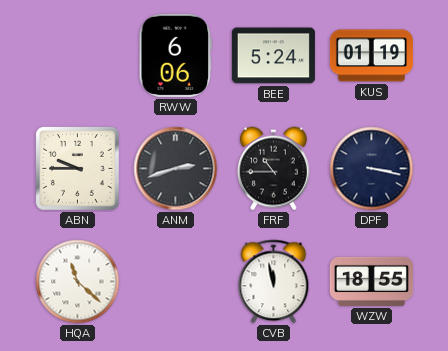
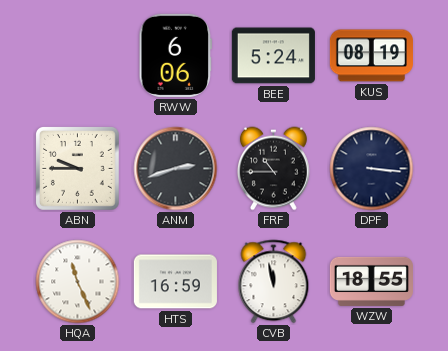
KUS: 01:19 -> 08:19 (371, 56)
DPF: 3:17 -> 3:16 (372, 169)
HQA: 11:22 -> 11:26 (78, 282)
HTS: none -> 16:59 (175, 282)
